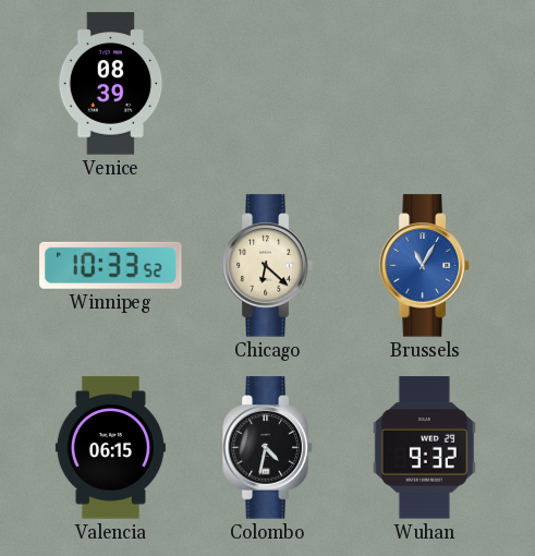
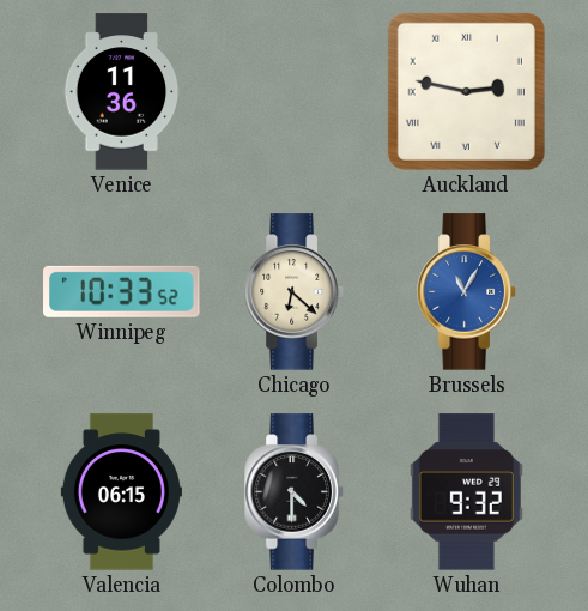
Venice: 08:39 -> 11:36 (122, 92)
Auckland: none -> 2:47 (466, 91)
Colombo: 4:32 -> 4:30 (295, 492)
